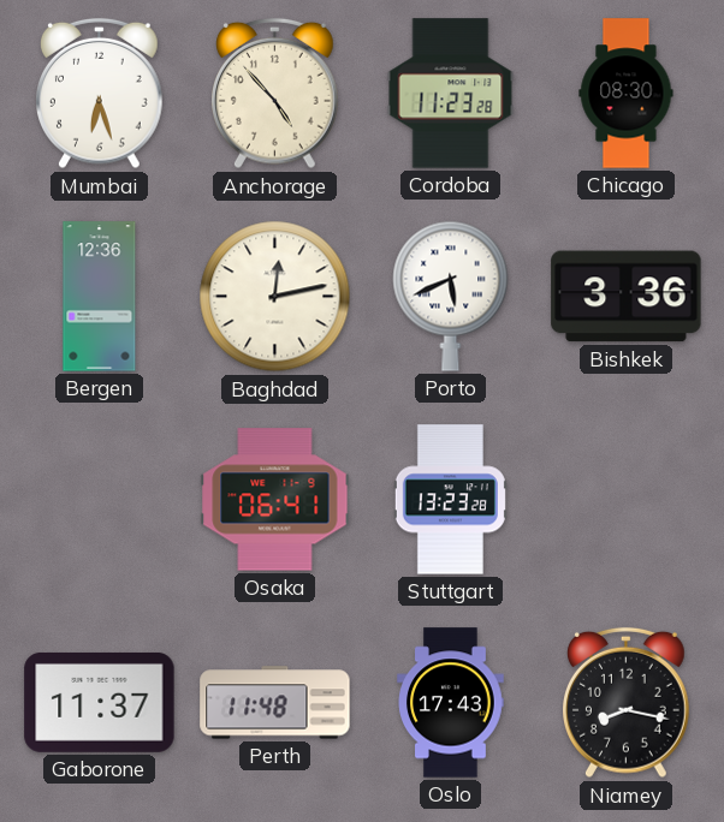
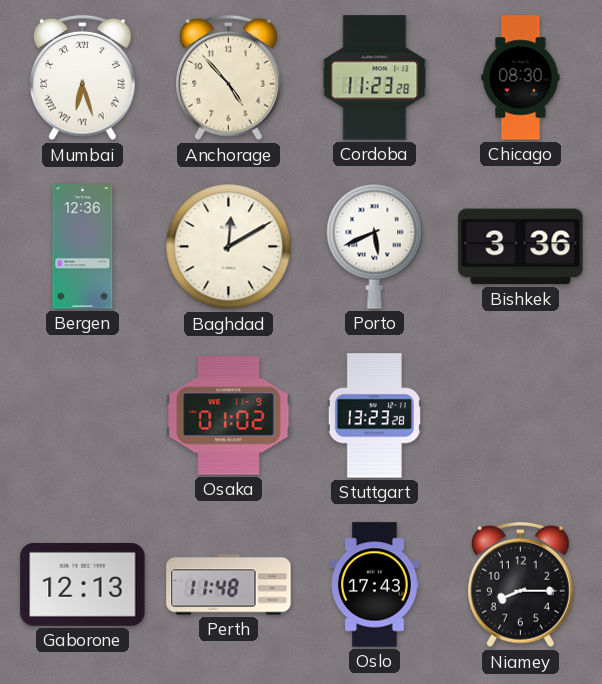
Mumbai numerals: Arabic -> Roman (83, 78)
Baghdad: 12:13 -> 12:10 (229, 247)
Osaka: 06:41 -> 01:02 (229, 416)
Gaborone: 11:37 -> 12:13 (83, 584)
Niamey: 8:17 -> 8:15 (521, 585)
